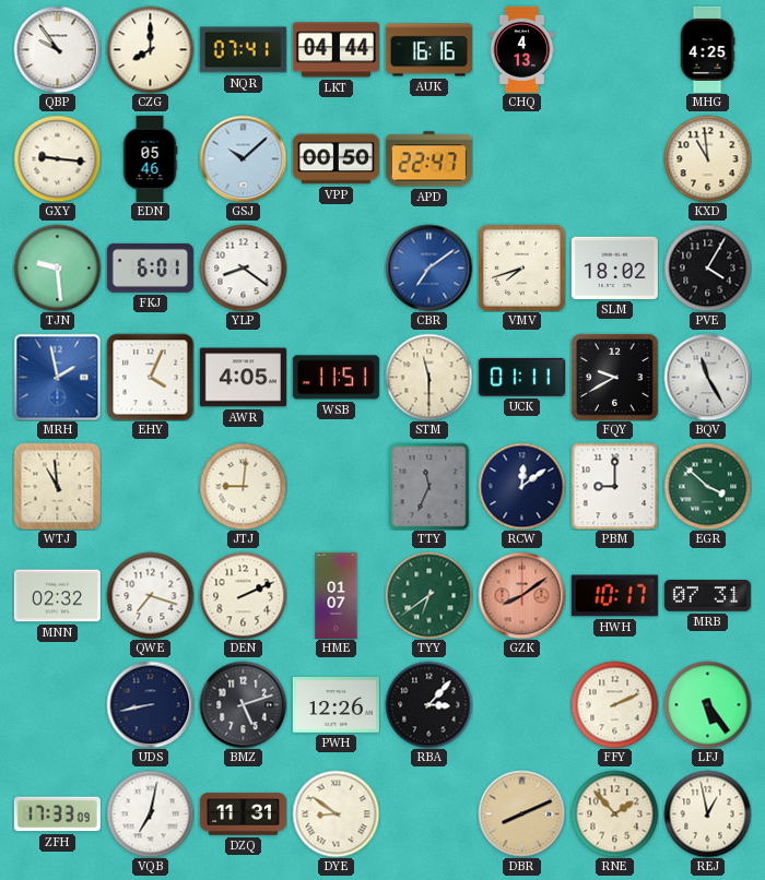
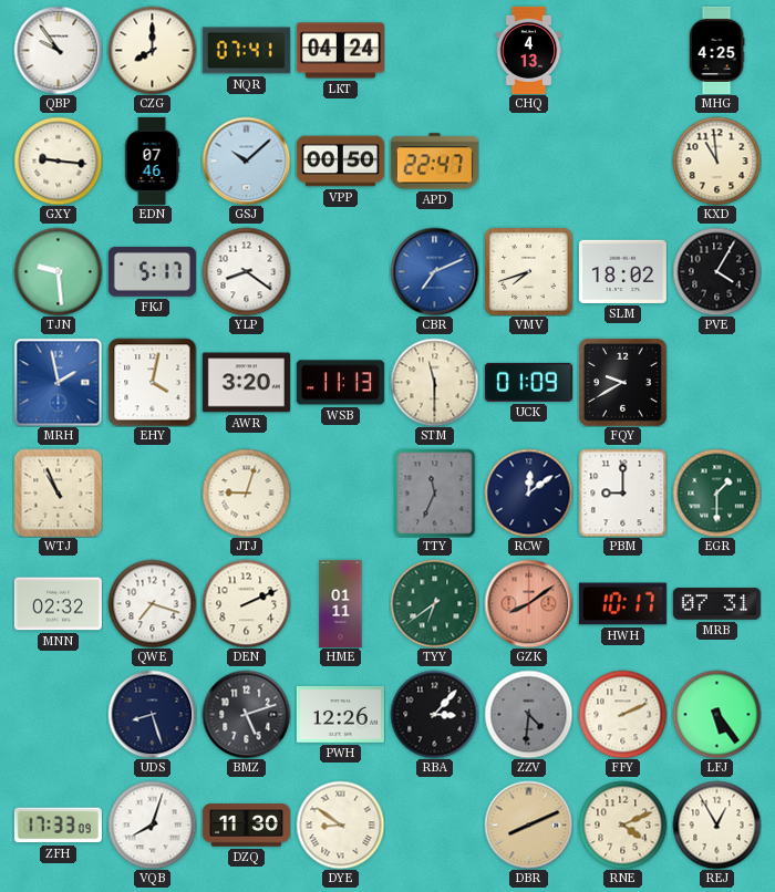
LKT: 04:44 -> 04:24 (340, 51)
AUK: 16:16 -> none (428, 50)
EDN: 05:46 -> 07:46 (152, 160)
FKJ: 6:01 -> 5:17 (152, 271)
CBR: 7:09 -> 7:11 (434, 271)
EHY: 4:04 -> 4:02 (152, 382)
AWR: 4:05 -> 3:20 (246, 383)
WSB: 11:51 -> 11:13 (340, 383)
UCK: 01:11 -> 01:09 (528, 382)
BQV: 11:25 -> none (707, 377)
WTJ: 10:59 -> 10:56 (58, 492)
JTJ: 9:01 -> 9:03 (246, 492)
EGR: 3:52 -> 1:30 (716, 492)
HME: 01:07 -> 01:11 (341, 603)
UDS: 8:43 -> 8:27 (152, 714)
ZZV: none -> 4:31 (528, 714)
VQB: 7:02 -> 8:03 (152, 824)
DZQ: 11:31 -> 11:30 (246, 826)
RNE: 1:53 -> 4:11 (622, 824)
REJ: 12:58 -> 12:55 (716, 824)
